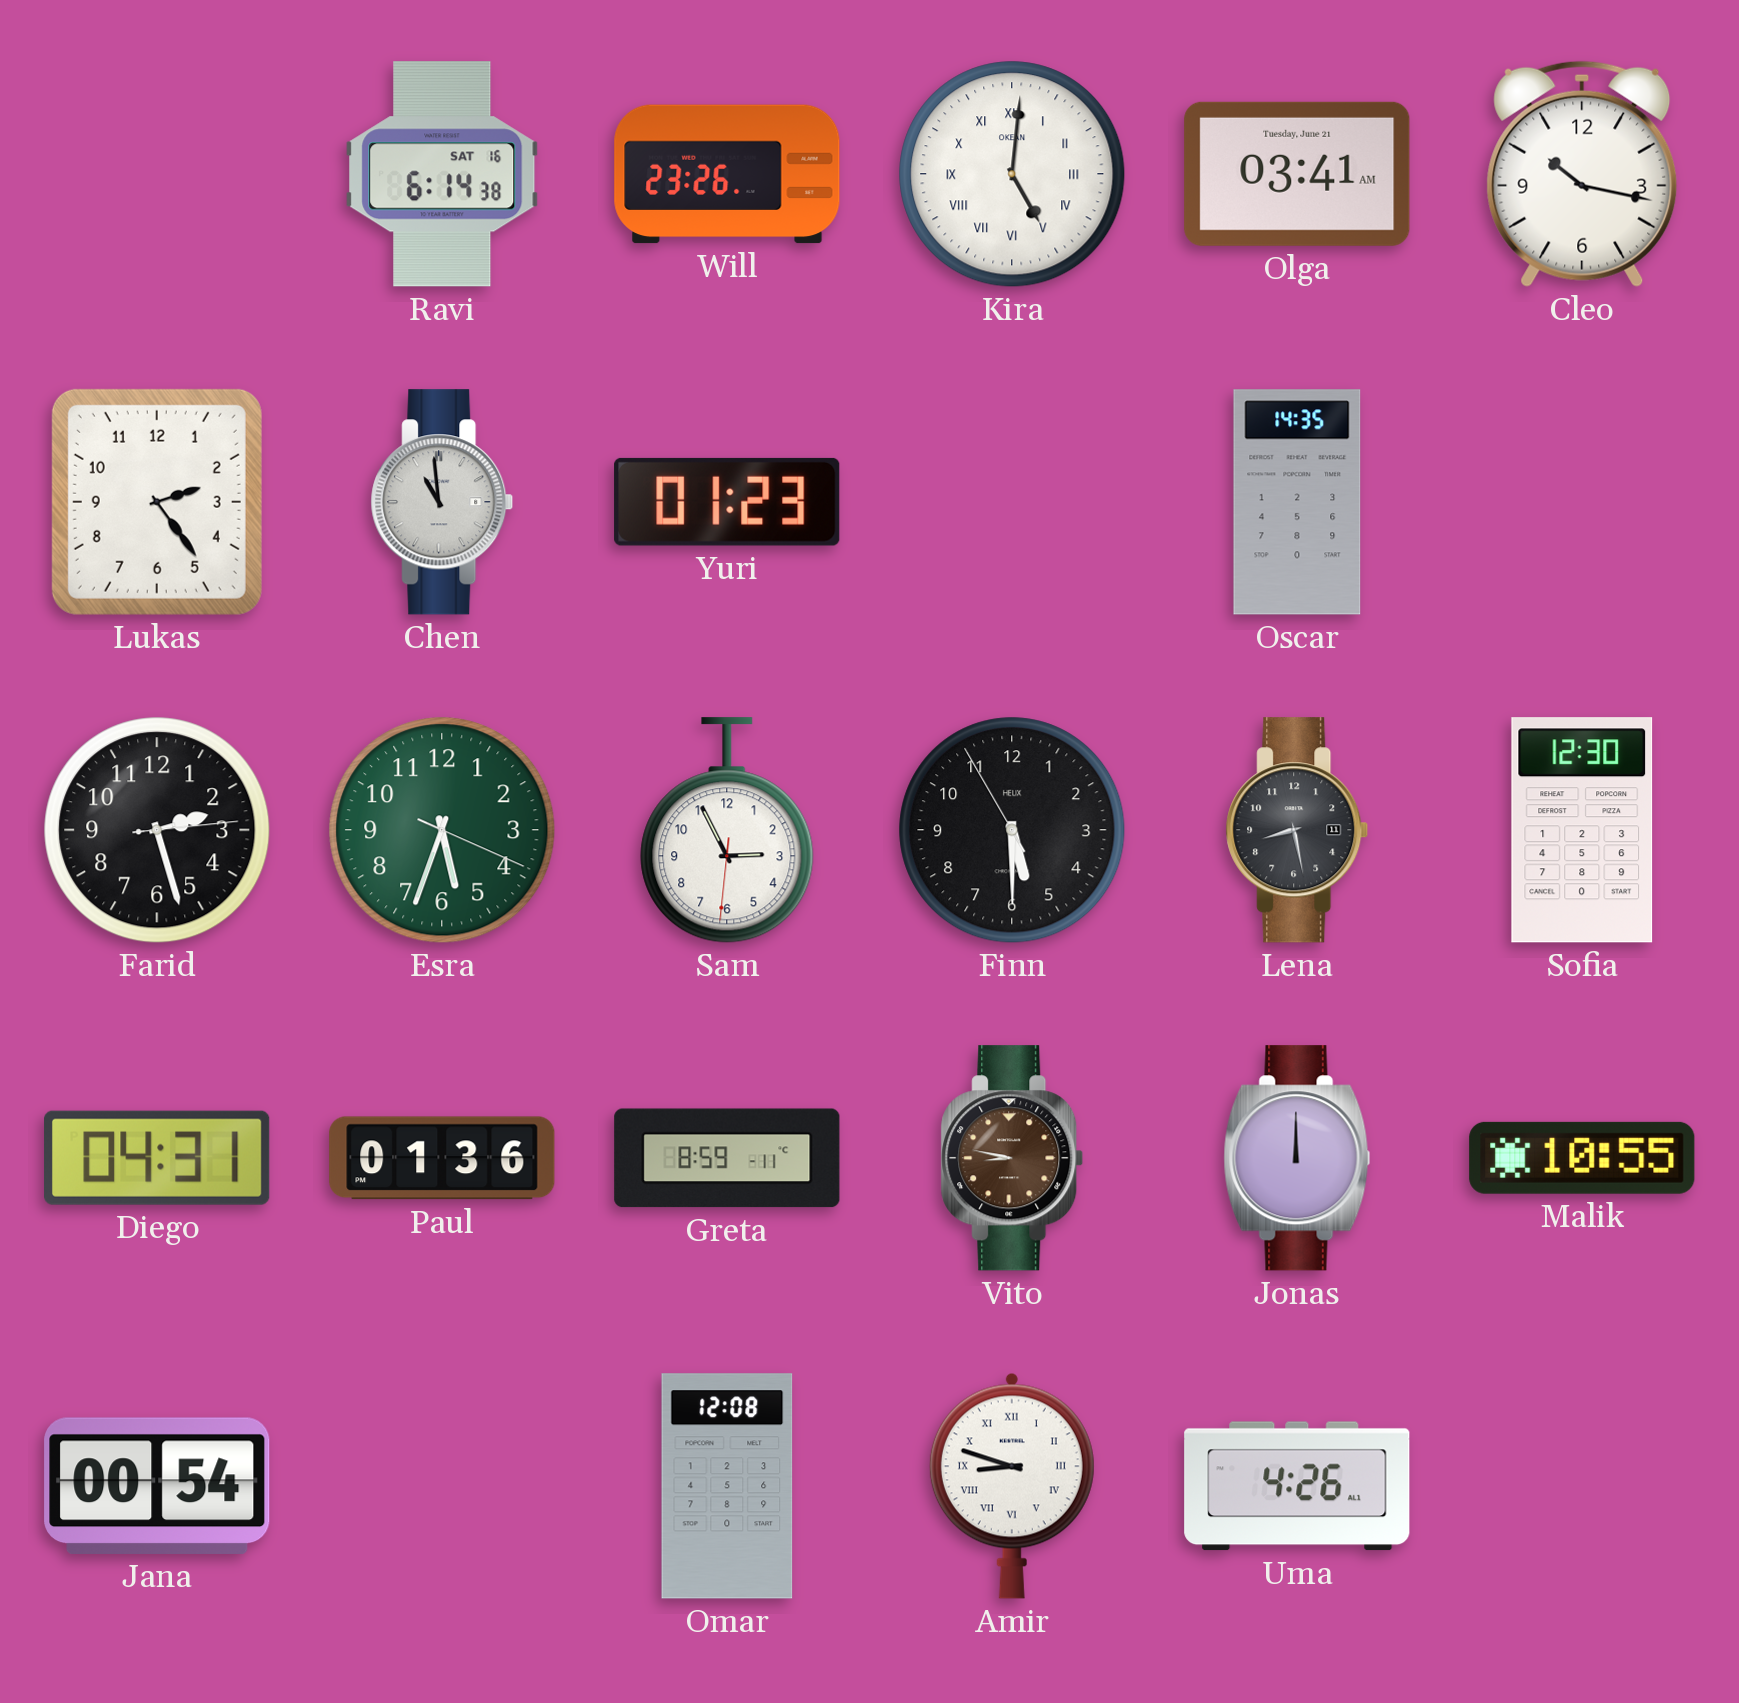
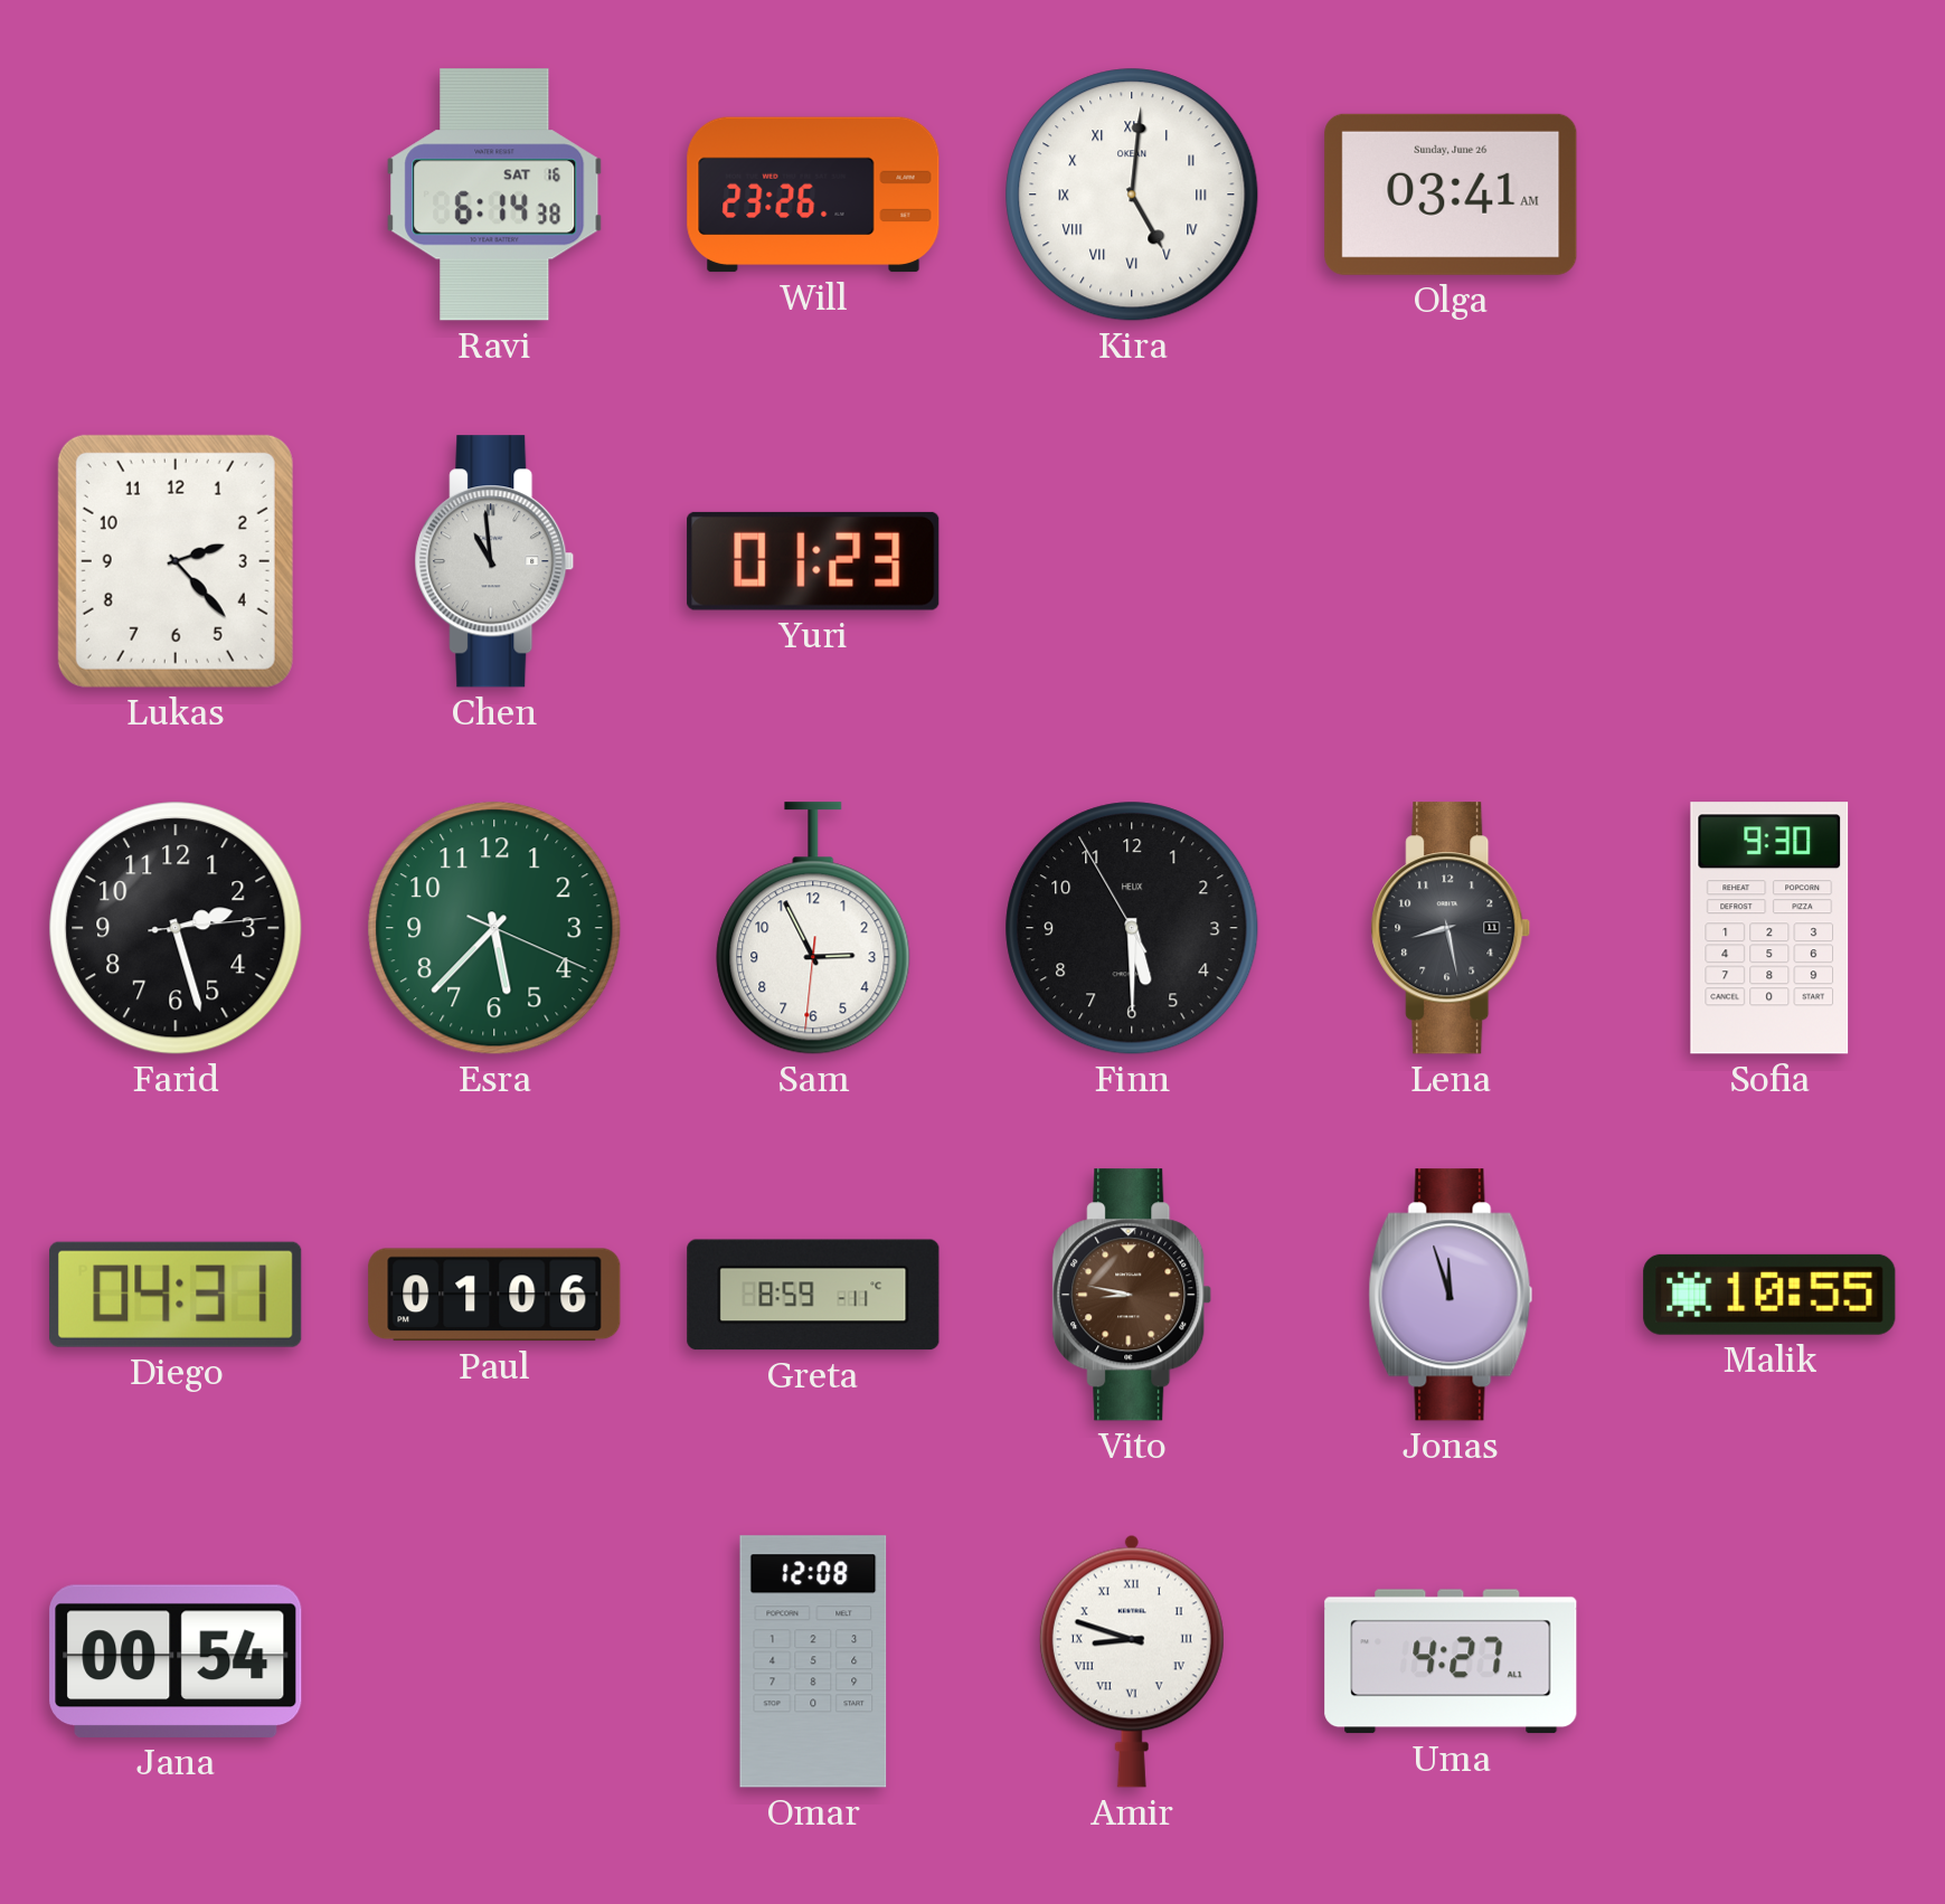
Olga date: Tuesday, June 21 -> Sunday, June 26 (1451, 195)
Cleo: 10:17 -> none (1582, 174)
Lukas: 2:24 -> 2:23 (176, 561)
Oscar: 14:35 -> none (1297, 502)
Esra: 5:33 -> 5:37 (494, 928)
Sofia: 12:30 -> 9:30 (1769, 928)
Paul: 01:36 -> 01:06 (494, 1295)
Jonas: 12:00 -> 11:57 (1451, 1295)
Uma: 4:26 -> 4:27 (1451, 1661)
